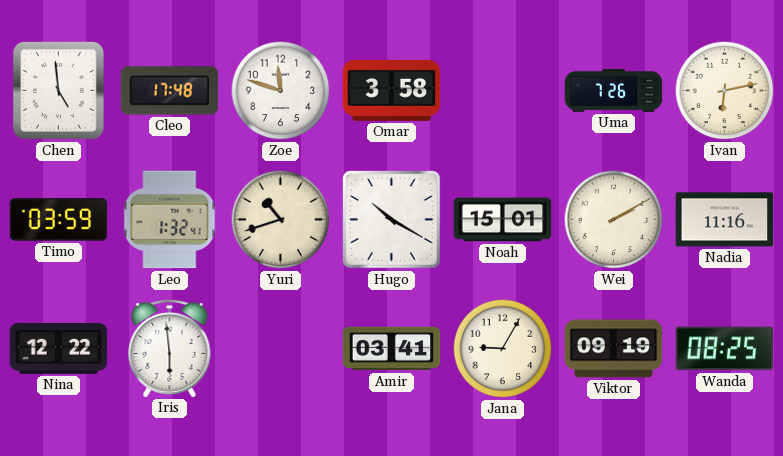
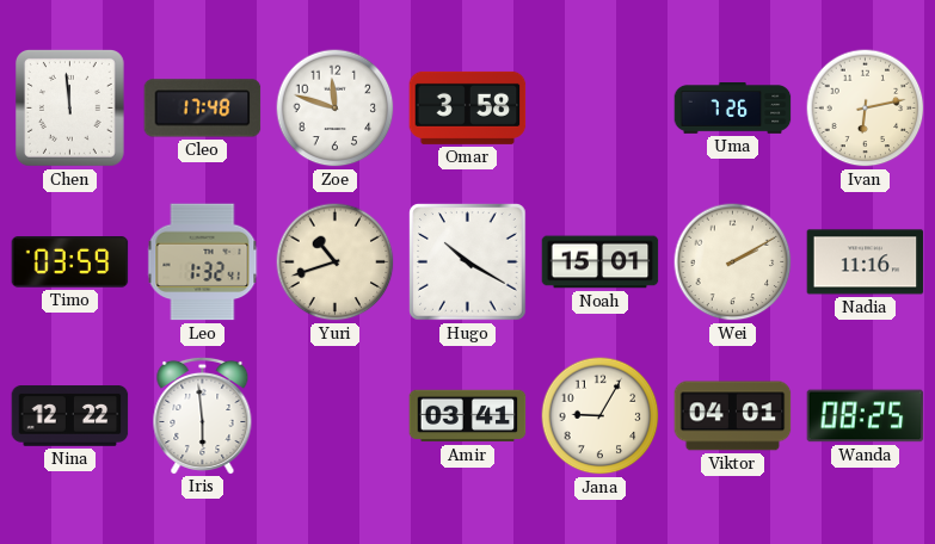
Chen: 4:59 -> 11:59 (69, 109)
Viktor: 09:19 -> 04:01 (733, 416)
